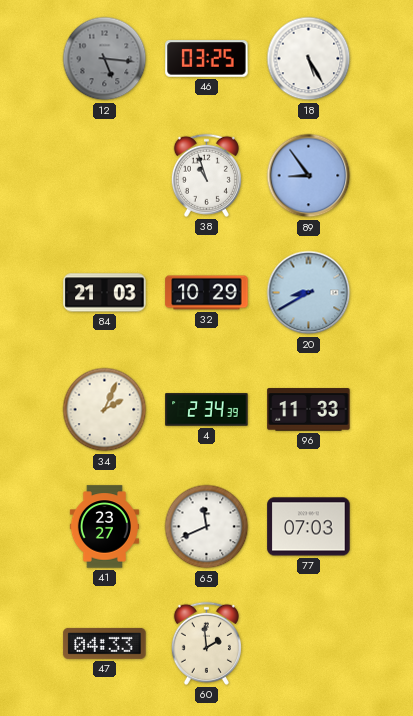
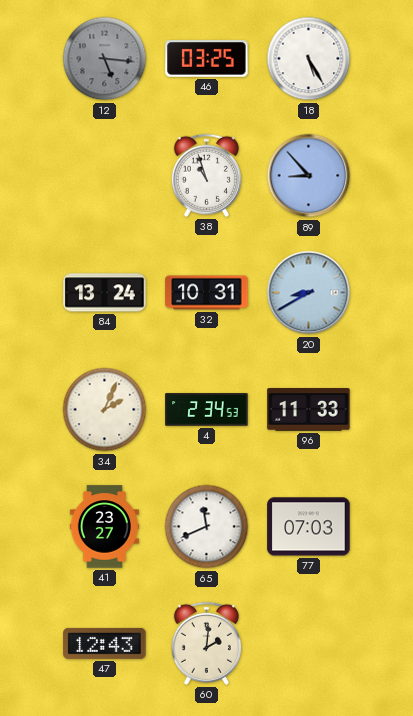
89: 8:54 -> 8:53 (309, 176)
84: 21:03 -> 13:24 (105, 293)
32: 10:29 -> 10:31 (207, 293)
4: 2:34:39 -> 2:34:53 (207, 410)
47: 04:33 -> 12:43 (105, 643)
60: 1:59 -> 2:01 (206, 643)
